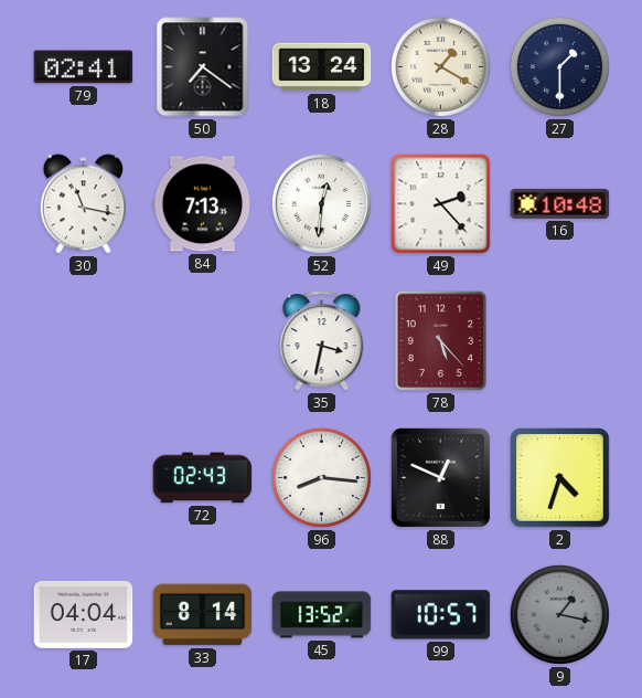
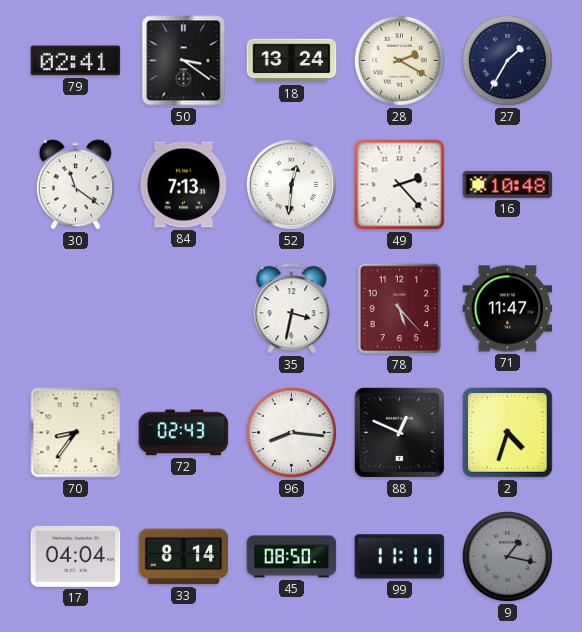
50: 7:21 -> 3:21 (184, 61)
28: 1:20 -> 2:20 (399, 60)
27: 1:30 -> 1:35 (507, 60)
30: 11:17 -> 11:21 (75, 185)
71: none -> 11:47 (508, 309)
70: none -> 8:36 (76, 433)
45: 13:52 -> 08:50 (292, 557)
99: 10:57 -> 11:11 (400, 557)
